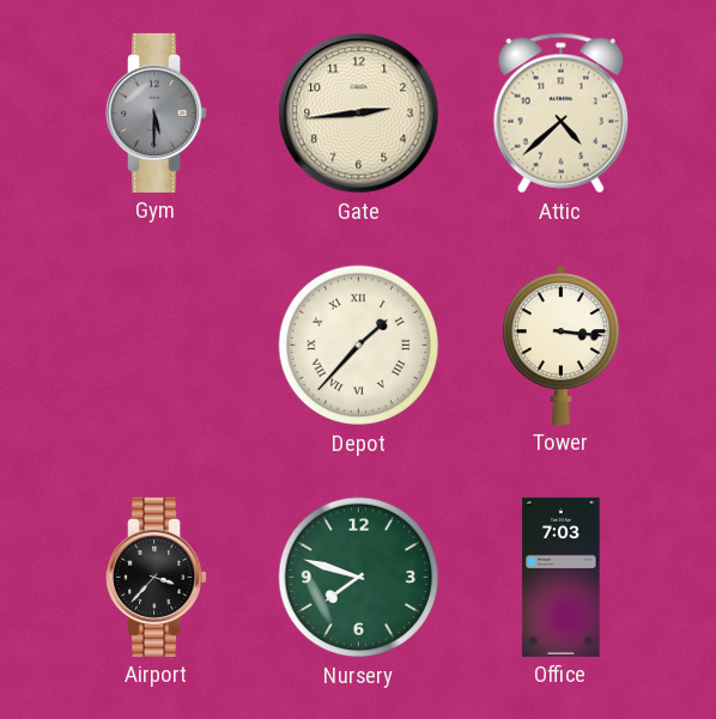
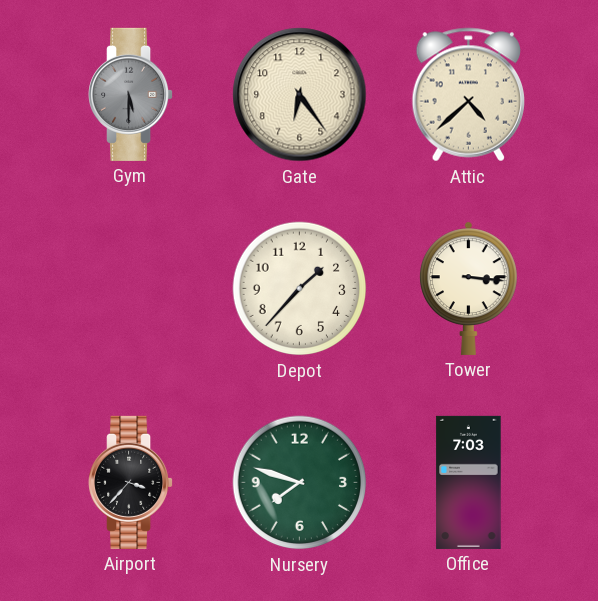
Gate: 2:44 -> 6:24 (300, 95)
Depot numerals: Roman -> Arabic (300, 289)
